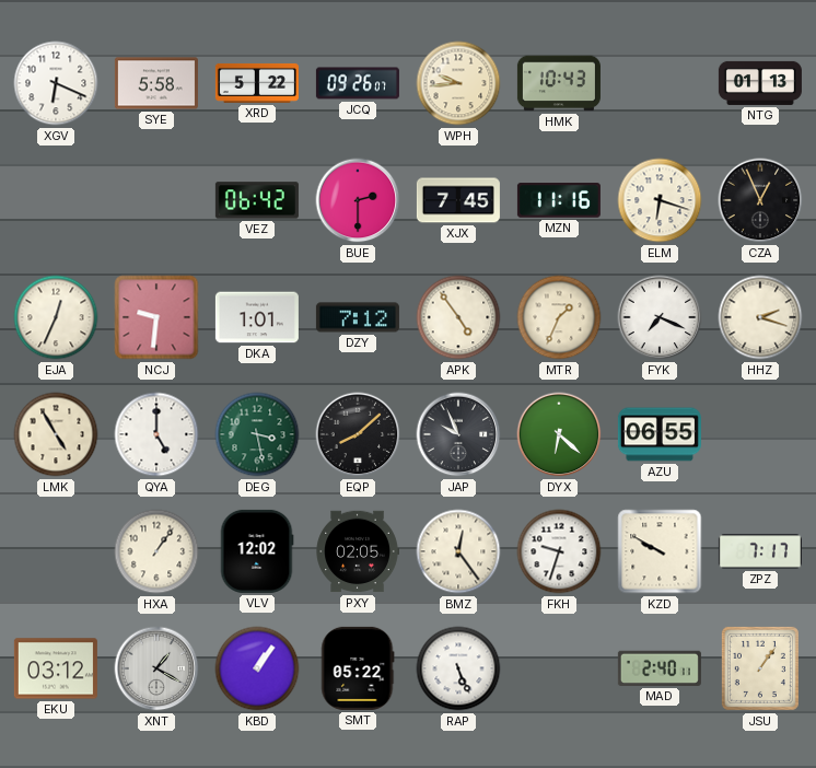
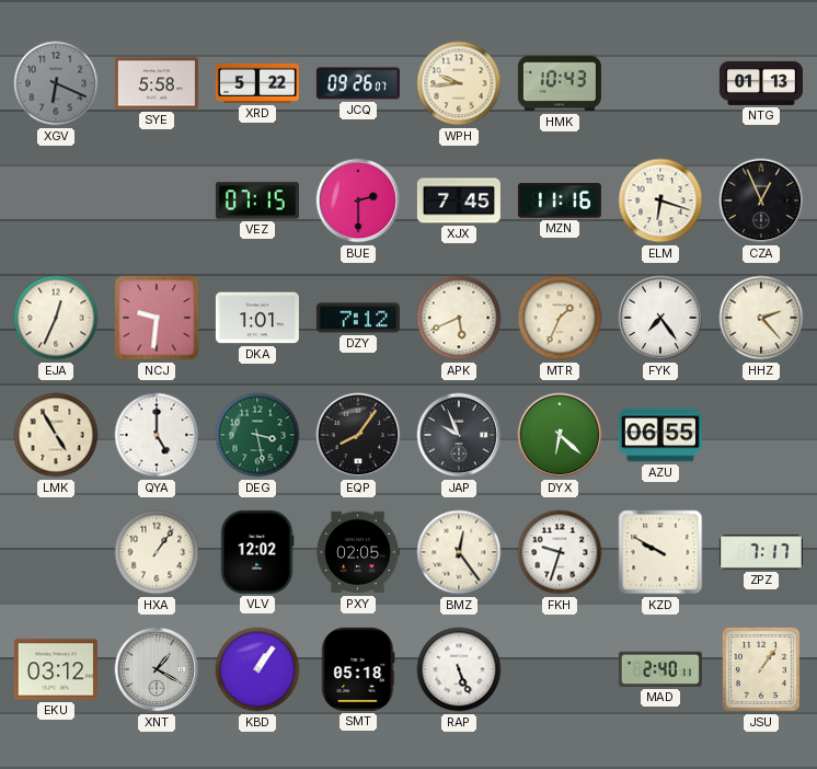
XGV dial: white -> grey (56, 83)
VEZ: 06:42 -> 07:15 (257, 200)
APK: 4:54 -> 5:41 (459, 318)
FYK: 7:19 -> 7:24 (660, 318)
HHZ: 2:18 -> 2:23 (761, 318)
EQP: 8:08 -> 8:06 (358, 435)
SMT: 05:22 -> 05:18 (358, 669)
